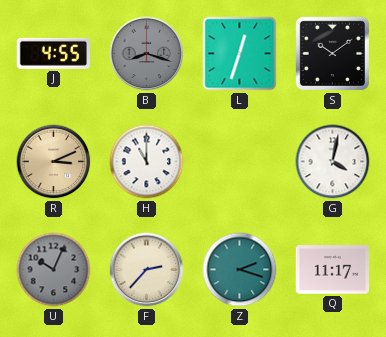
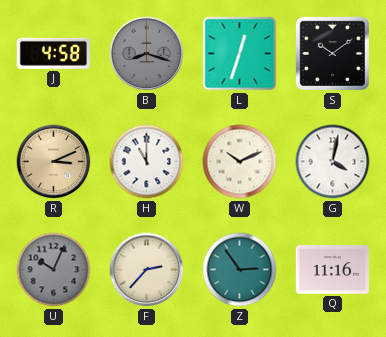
J: 4:55 -> 4:58 (53, 53)
W: none -> 10:11 (240, 162)
Z: 2:18 -> 2:54 (240, 270)
Q: 11:17 -> 11:16 (333, 270)
